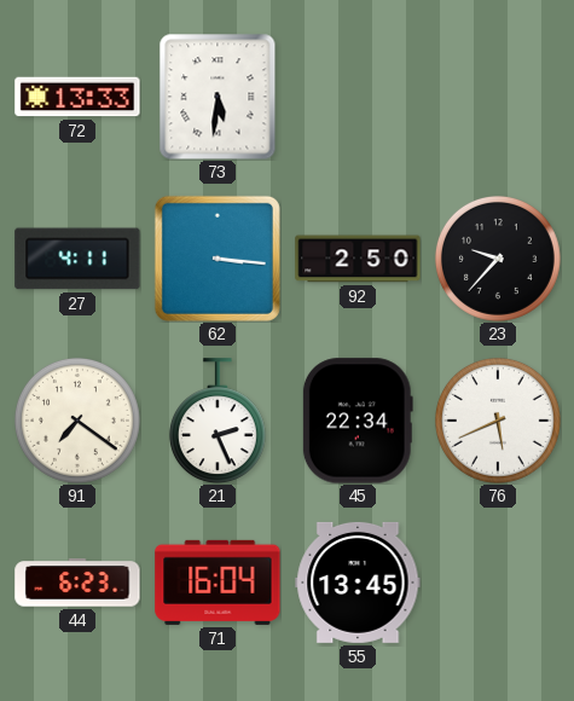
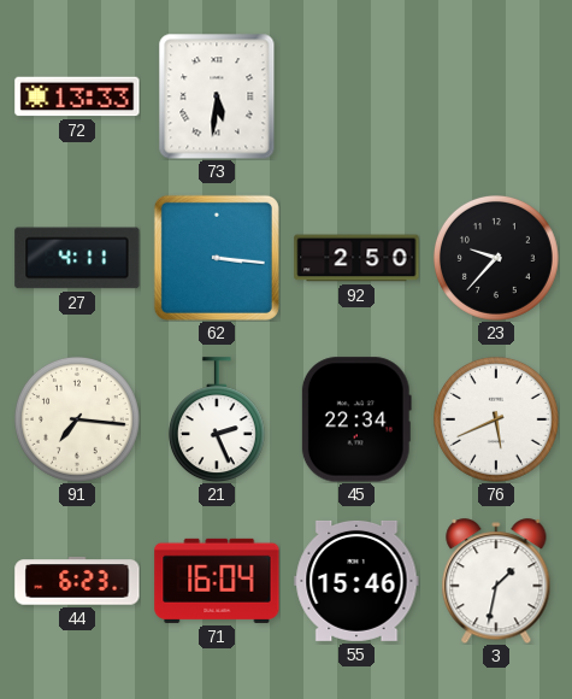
91: 7:21 -> 7:16 (77, 419)
55: 13:45 -> 15:46 (356, 581)
3: none -> 1:32 (496, 581)
